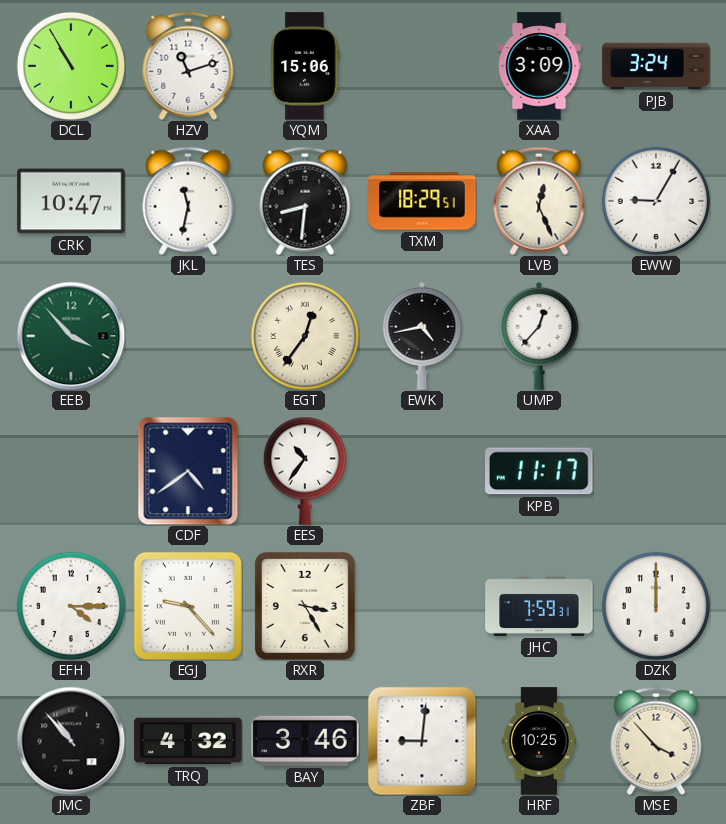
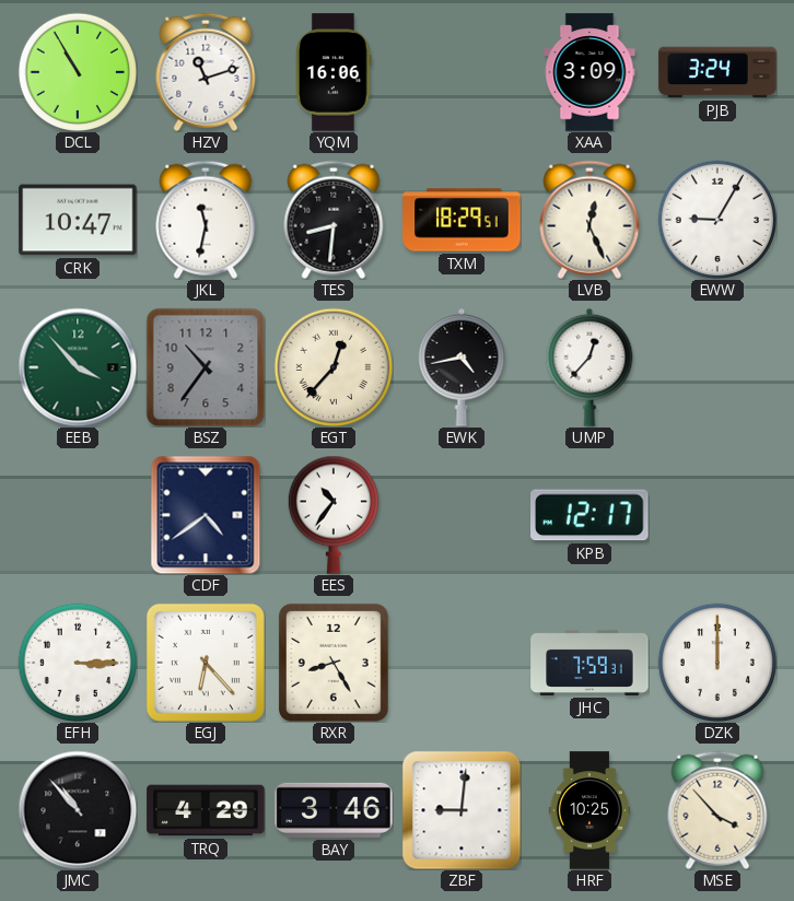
YQM: 15:06 -> 16:06 (334, 72)
BSZ: none -> 10:36 (206, 367)
EGT: 12:36 -> 12:37 (332, 366)
KPB: 11:17 -> 12:17 (589, 515)
EFH: 4:15 -> 3:15 (77, 662)
EGJ: 9:23 -> 6:23 (206, 663)
RXR: 3:25 -> 8:25 (334, 663)
TRQ: 4:32 -> 4:29 (206, 810)
